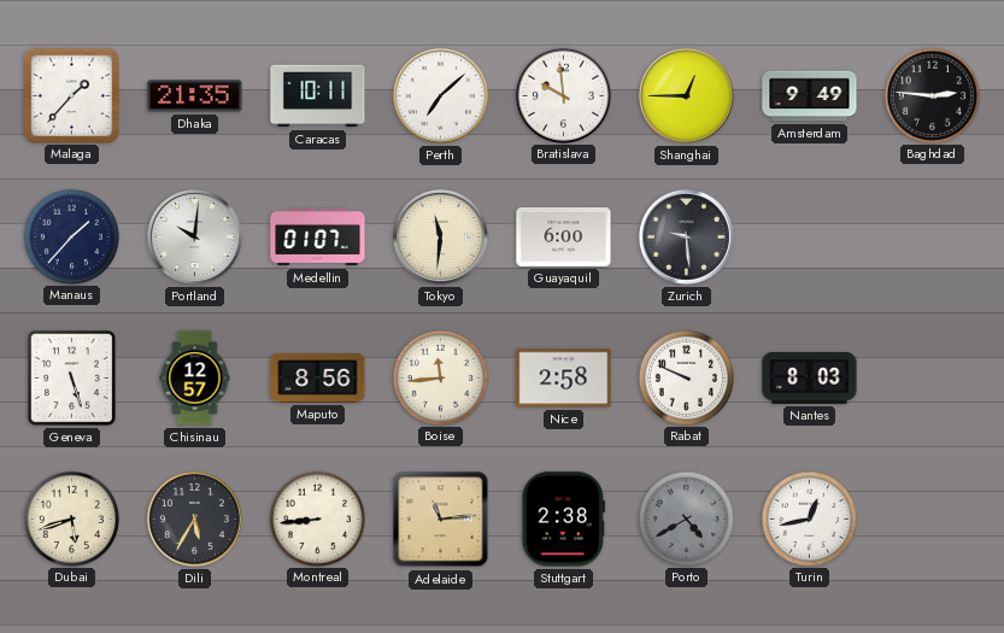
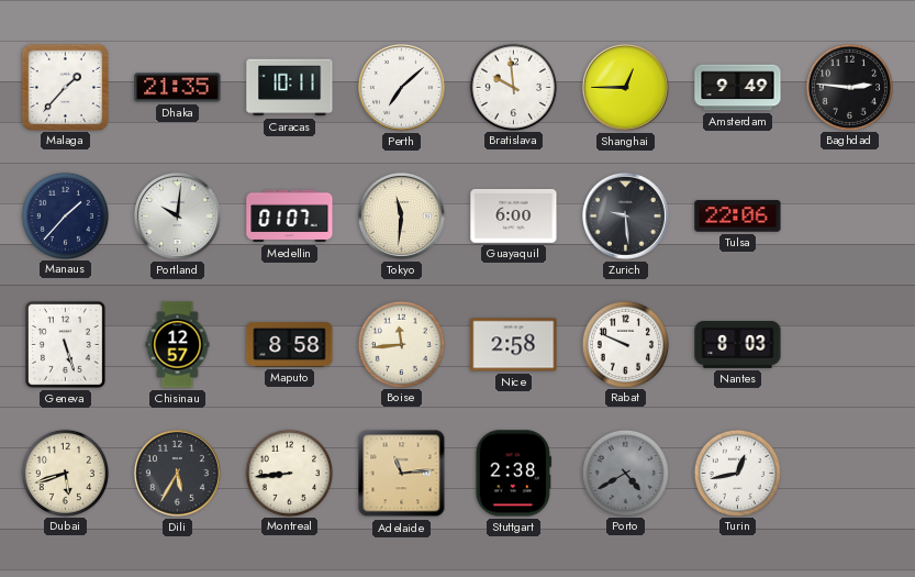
Tulsa: none -> 22:06 (738, 217)
Maputo: 8:56 -> 8:58 (290, 344)
